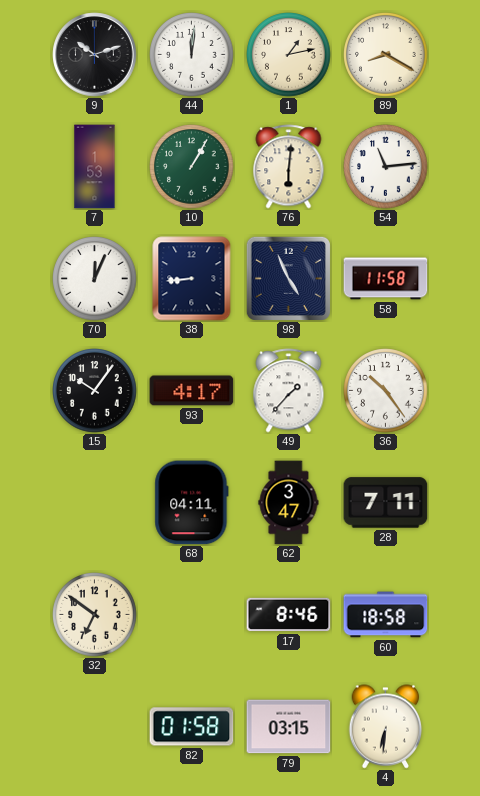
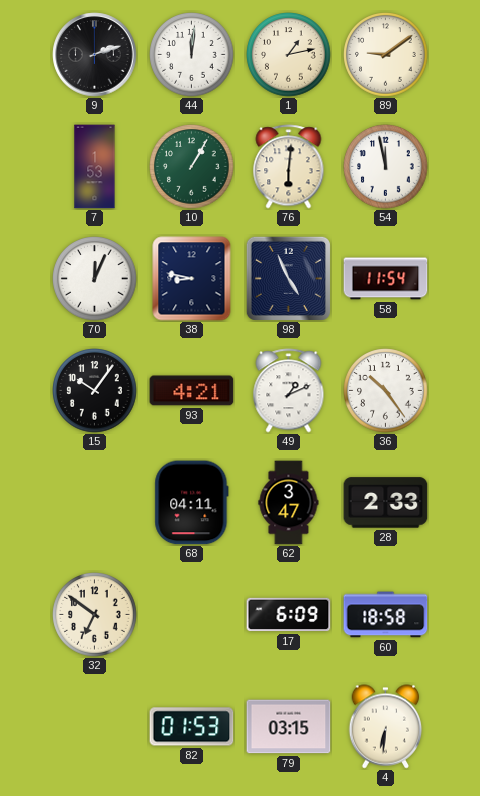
9: 10:12 -> 2:12 (95, 55)
89: 8:20 -> 9:09 (386, 55)
54: 11:14 -> 11:58 (386, 167)
38: 8:44 -> 8:47 (192, 279)
58: 11:58 -> 11:54 (386, 279)
93: 4:17 -> 4:21 (192, 391)
49: 1:37 -> 1:11 (289, 391)
28: 7:11 -> 2:33 (386, 503)
17: 8:46 -> 6:09 (289, 615)
82: 01:58 -> 01:53 (192, 727)
